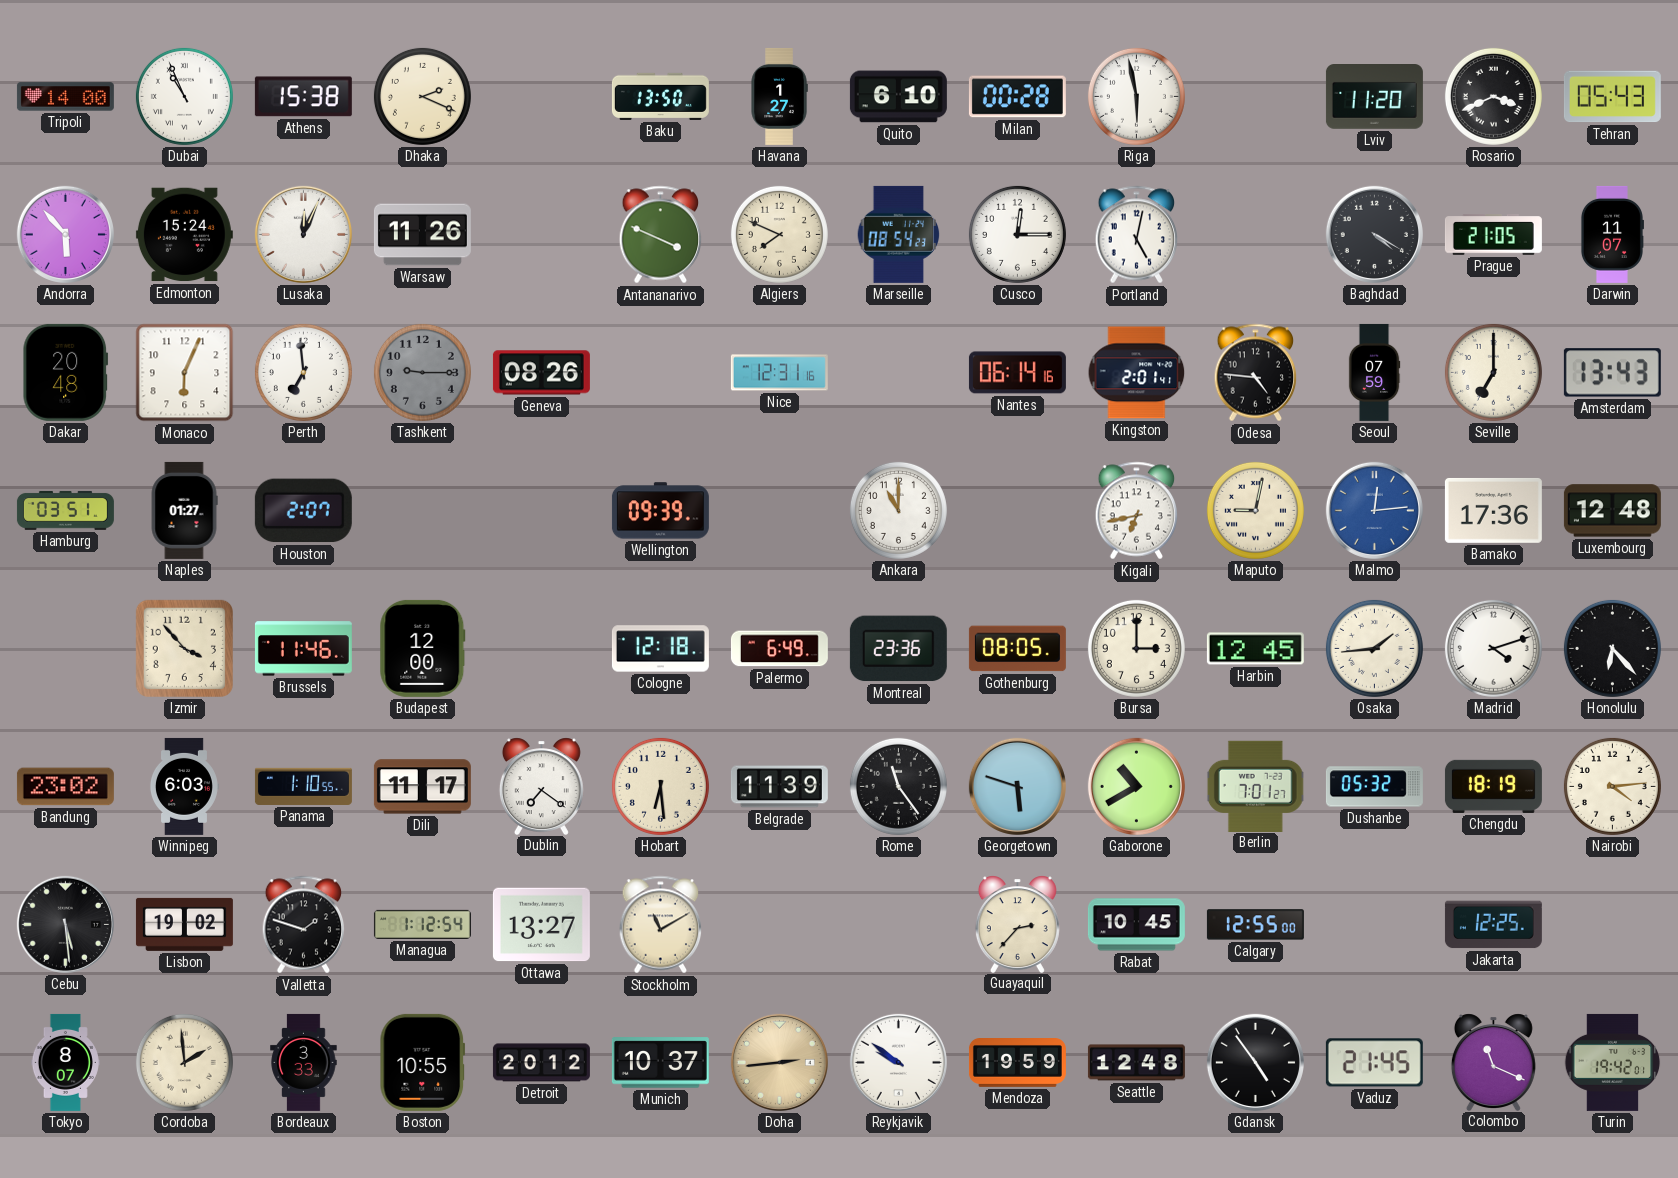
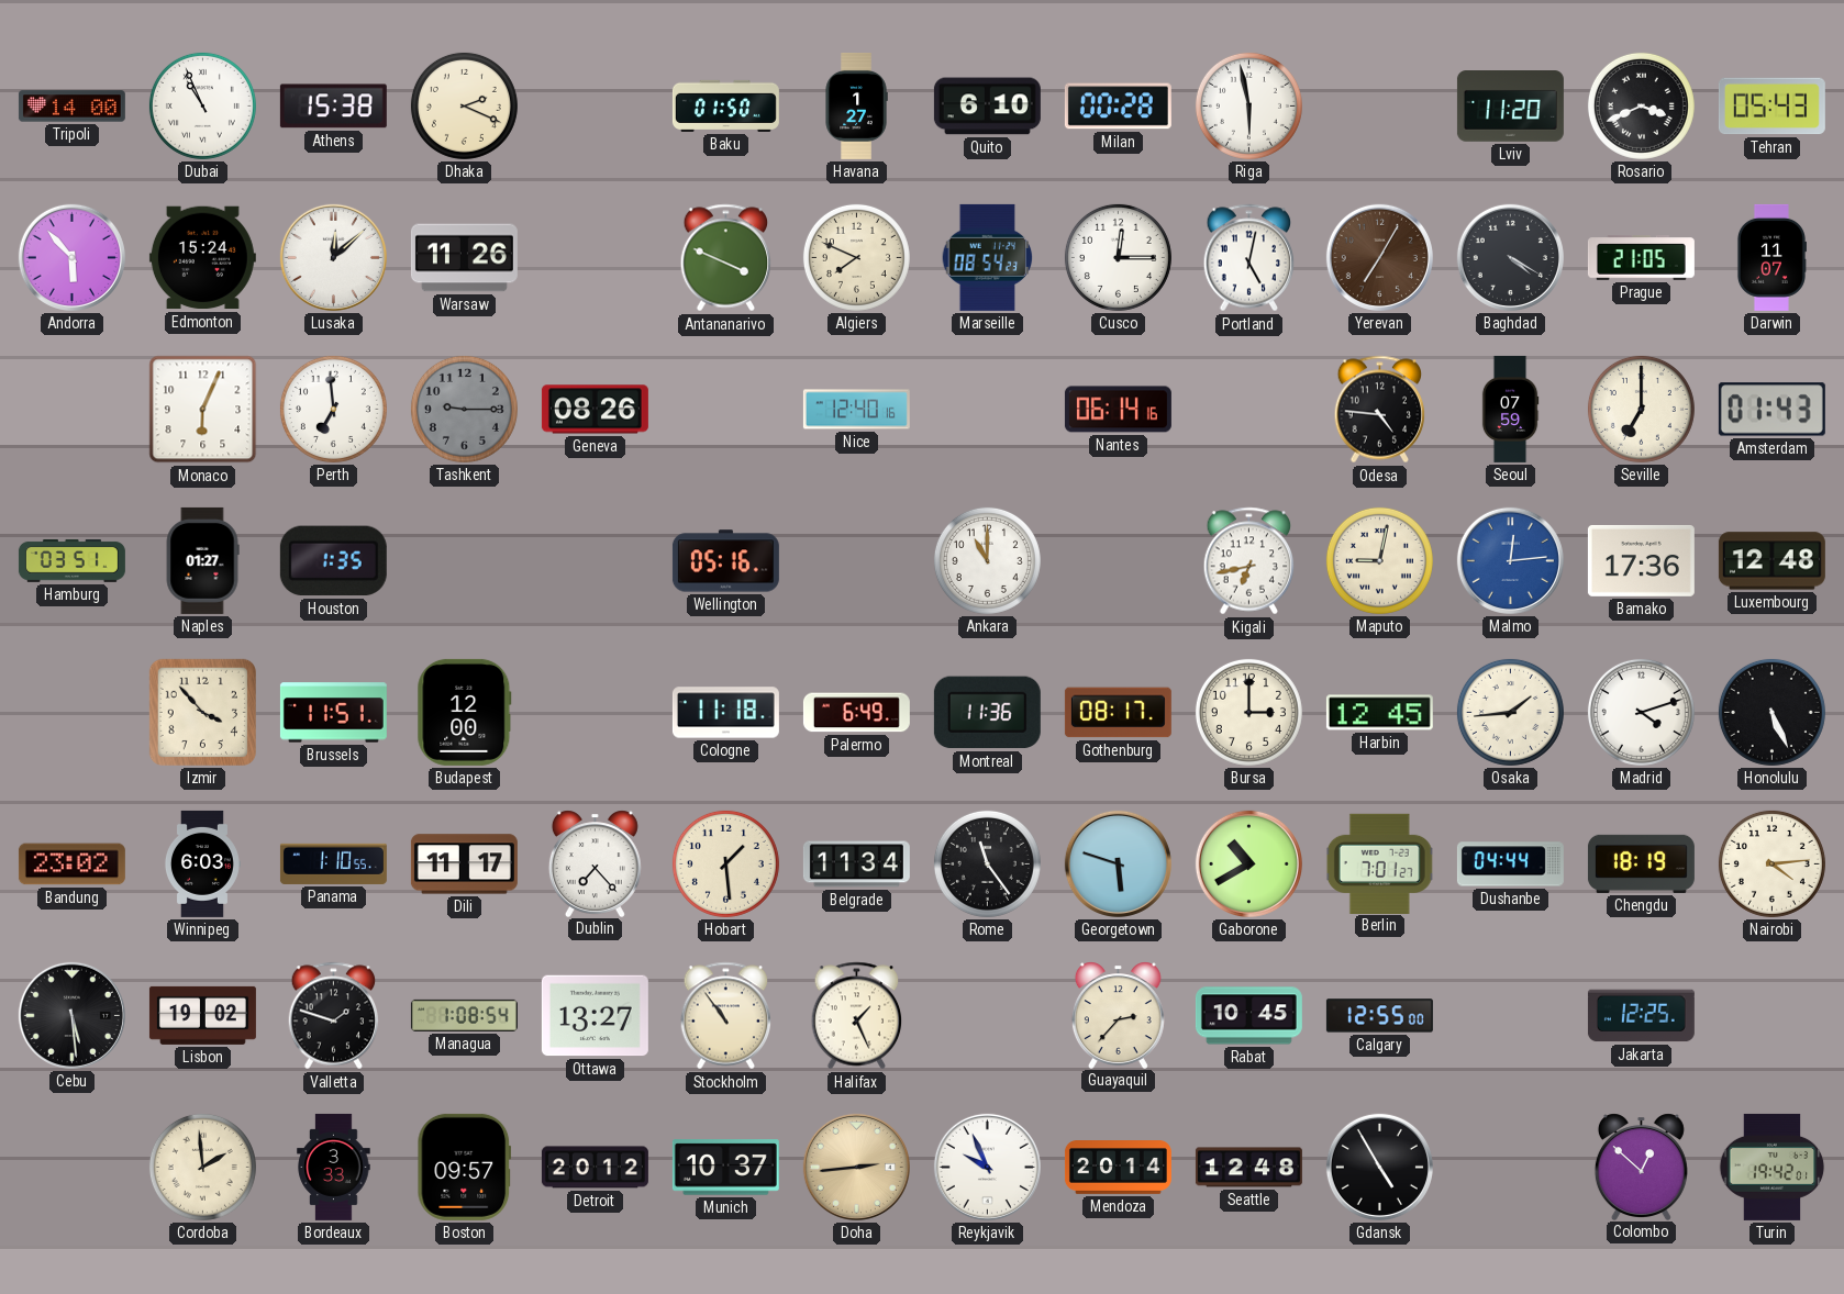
Baku: 13:50 -> 01:50 (725, 105)
Lusaka: 12:04 -> 12:08 (333, 257)
Yerevan: none -> 7:05 (1379, 257)
Dakar: 20:48 -> none (66, 372)
Nice: 12:31 -> 12:40 (856, 410)
Kingston: 2:01 -> none (1137, 373)
Amsterdam: 13:43 -> 01:43 (1771, 410)
Houston: 2:07 -> 1:35 (333, 561)
Wellington: 09:39 -> 05:16 (725, 561)
Brussels: 11:46 -> 11:51 (333, 713)
Cologne: 12:18 -> 11:18 (725, 713)
Montreal: 23:36 -> 11:36 (987, 713)
Gothenburg: 08:05 -> 08:17 (1118, 713)
Honolulu: 6:23 -> 5:26 (1771, 712)
Dublin: 7:21 -> 7:23 (595, 863)
Hobart: 6:29 -> 1:29 (725, 863)
Belgrade: 11:39 -> 11:34 (856, 864)
Dushanbe: 05:32 -> 04:44 (1510, 864)
Managua: 1:12 -> 1:08 (464, 1015)
Stockholm: 11:10 -> 10:54 (726, 1016)
Halifax: none -> 1:26 (857, 1016)
Tokyo: 8:07 -> none (65, 1062)
Boston: 10:55 -> 09:57 (465, 1167)
Reykjavik: 9:51 -> 9:56 (987, 1167)
Mendoza: 19:59 -> 20:14 (1118, 1168)
Gdansk: 4:54 -> 4:55 (1379, 1167)
Vaduz: 21:45 -> none (1374, 1063)
Colombo: 11:19 -> 12:52 (1641, 1167)
